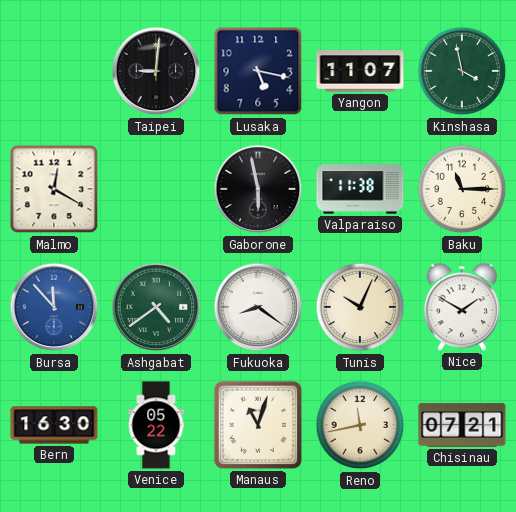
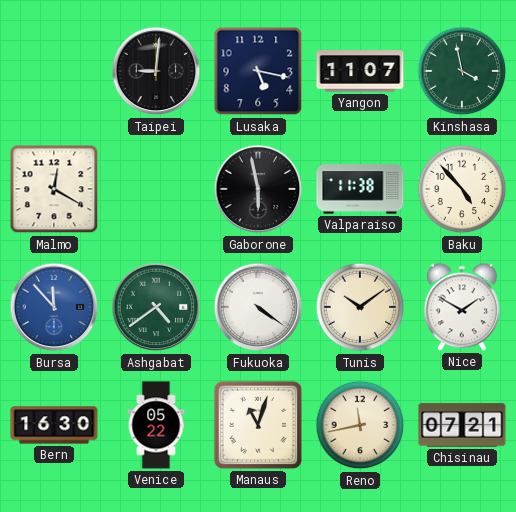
Baku: 11:15 -> 4:53 (462, 189)
Fukuoka: 8:21 -> 4:21 (258, 307)
Tunis: 10:04 -> 10:09 (360, 307)
